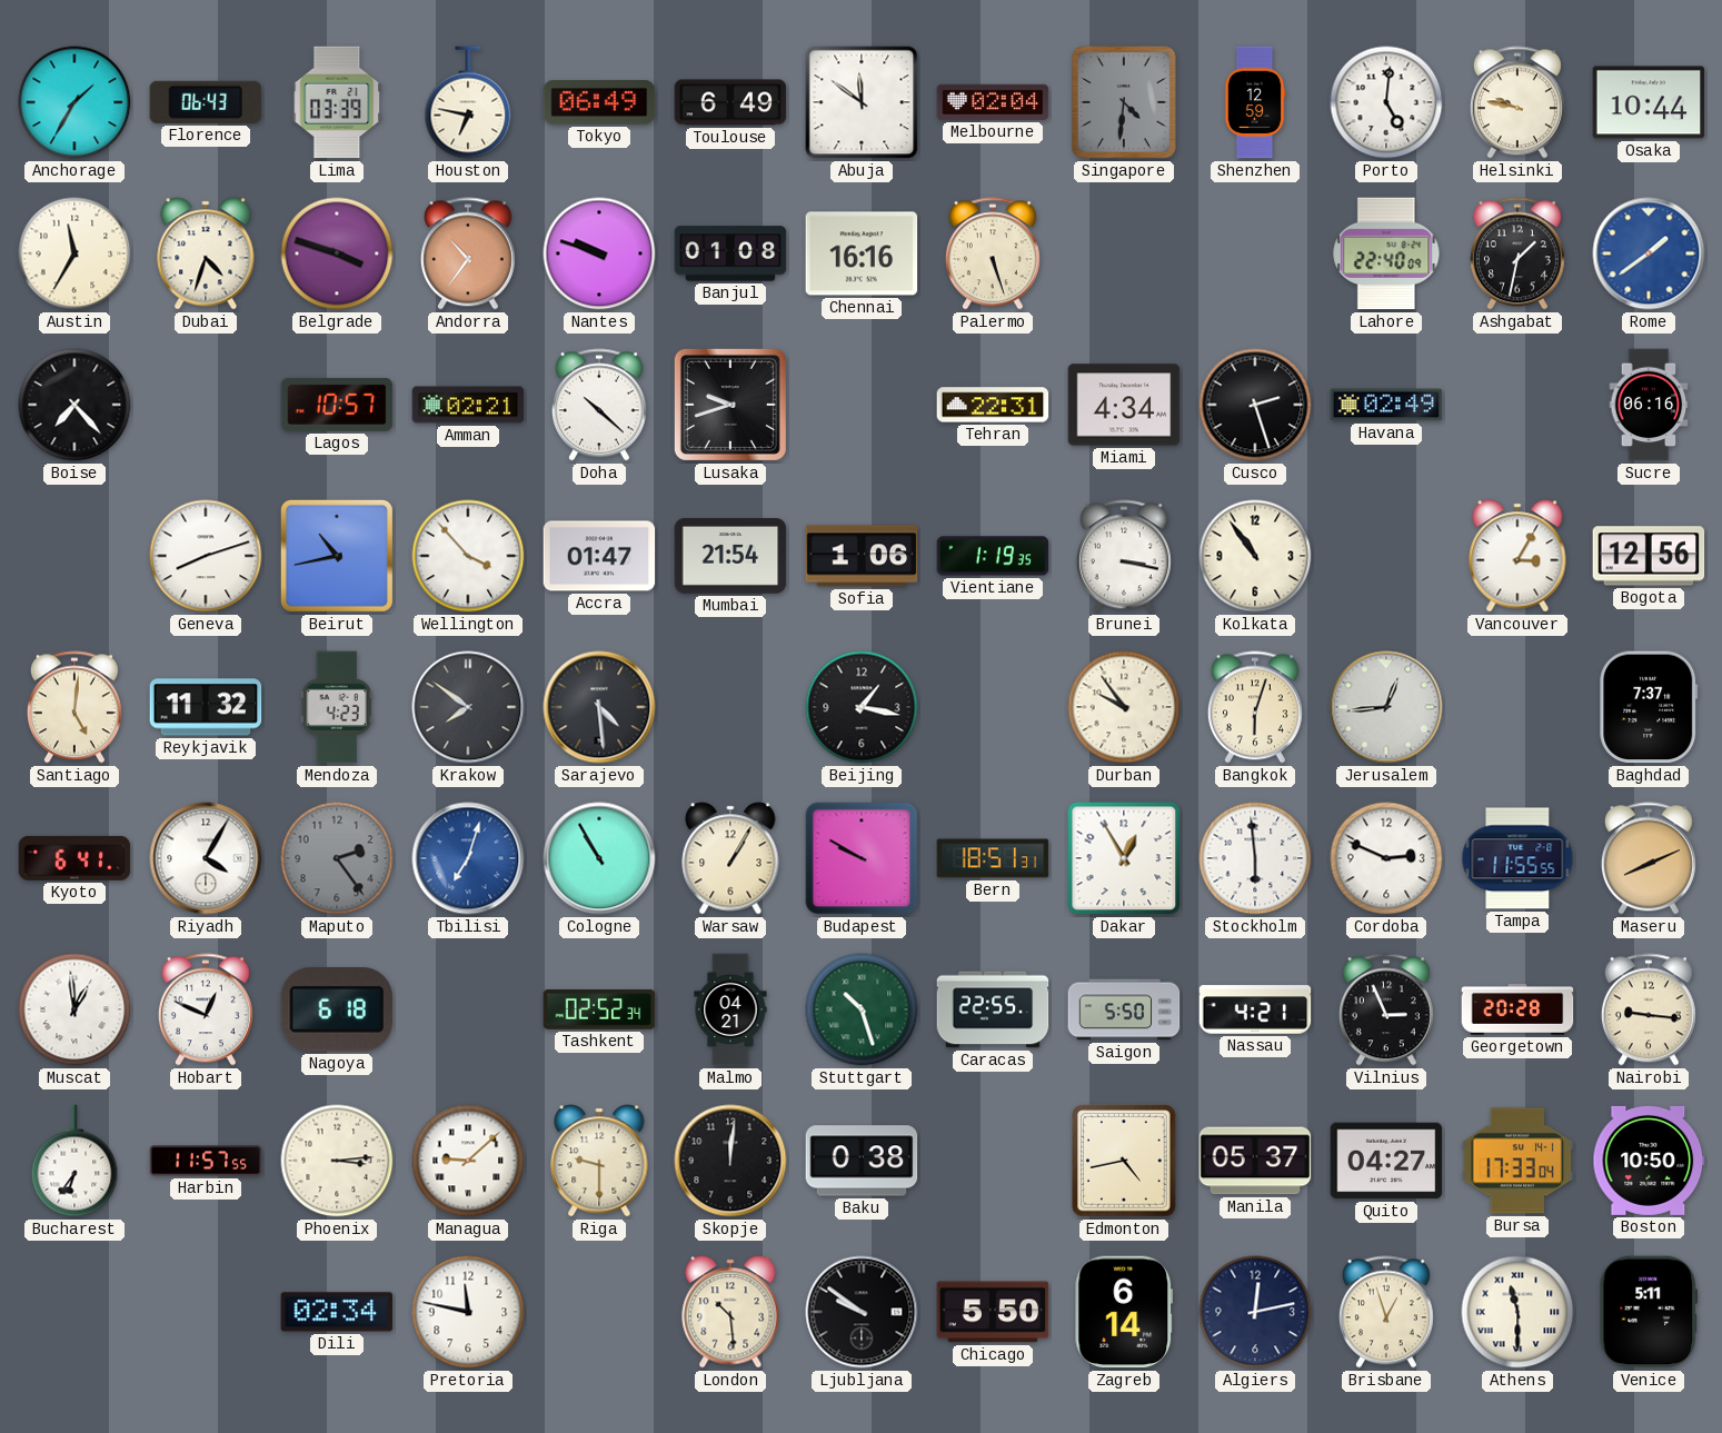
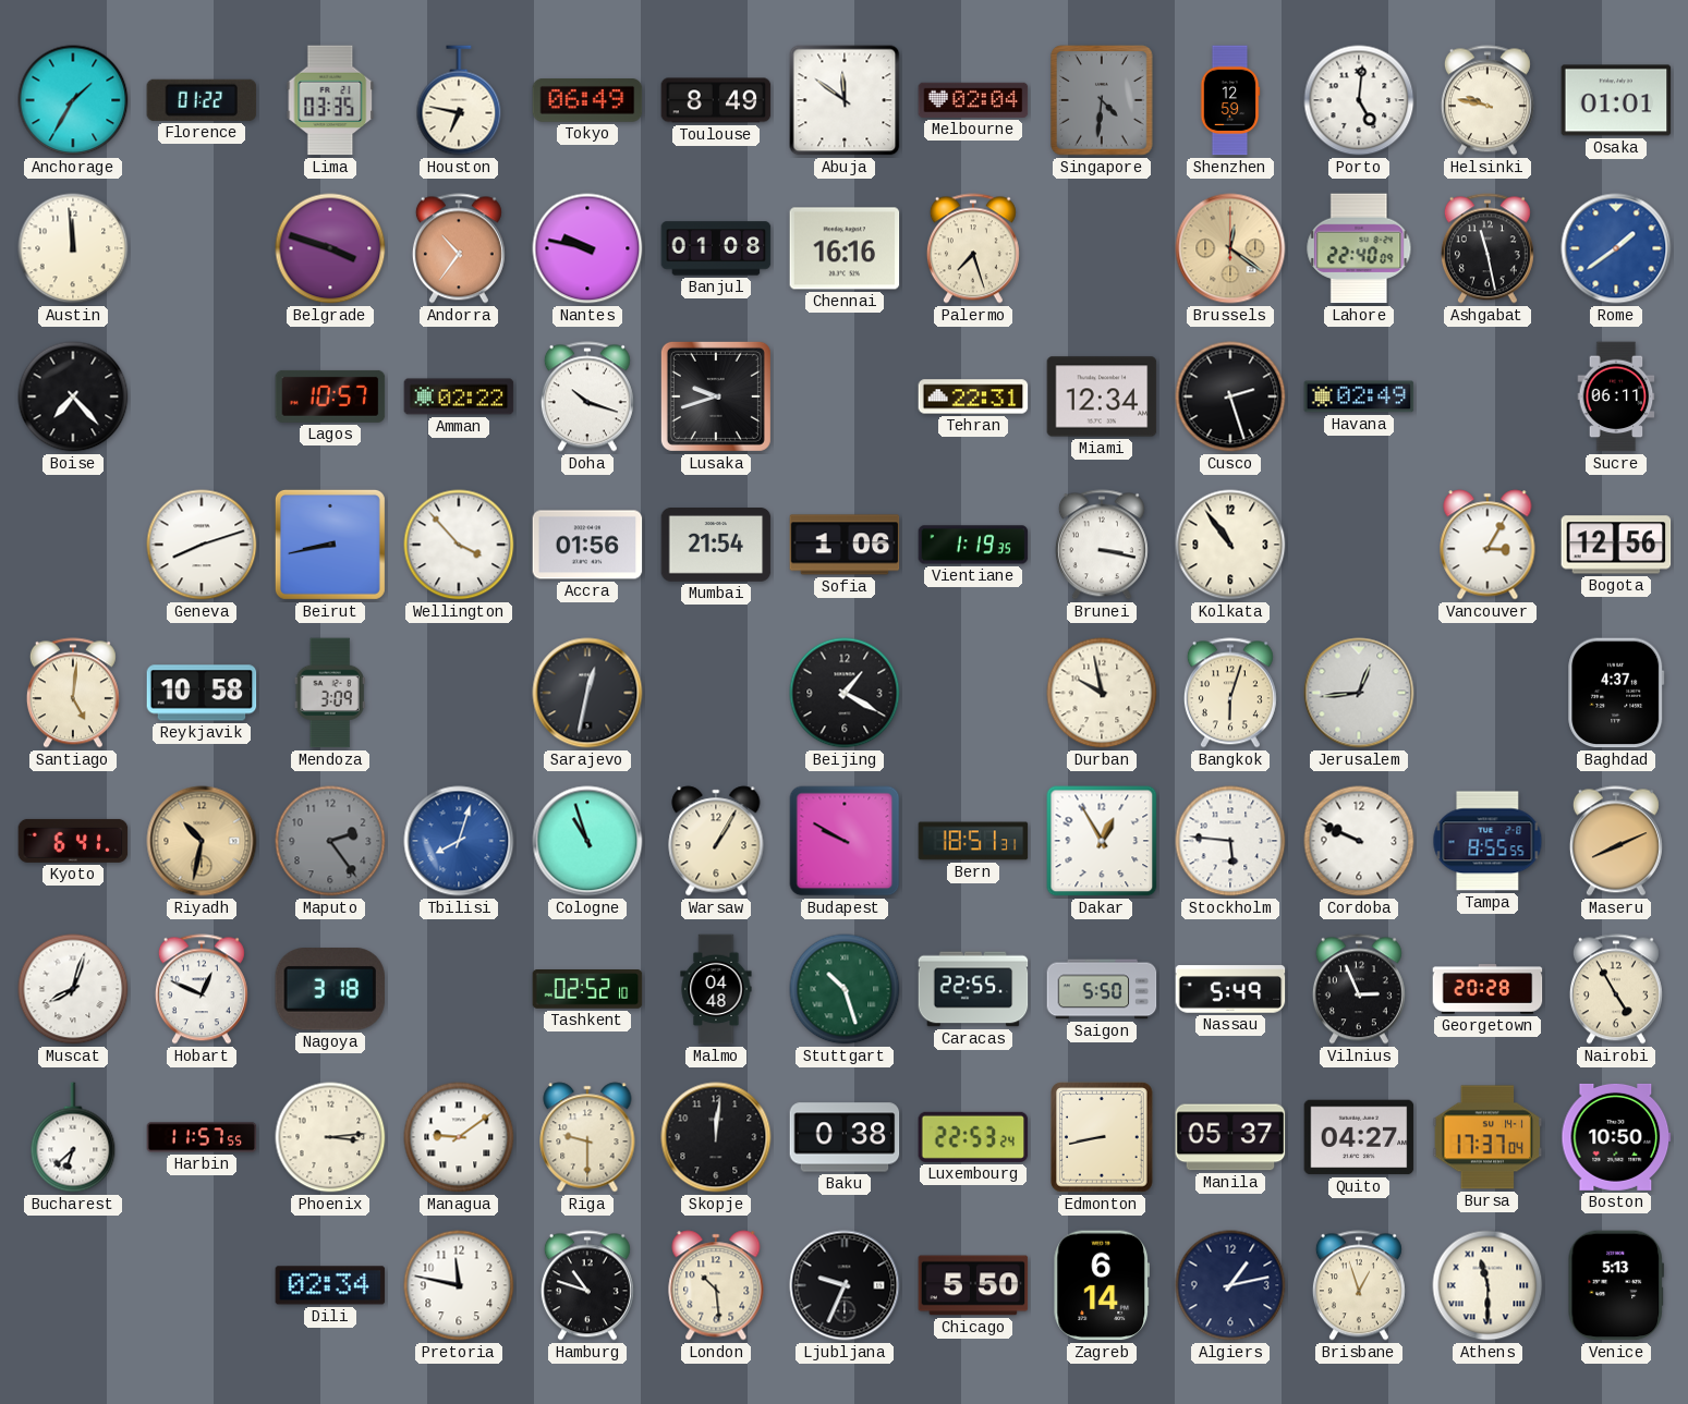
Florence: 06:43 -> 01:22 (202, 100)
Lima: 03:39 -> 03:35 (330, 100)
Toulouse: 6:49 -> 8:49 (716, 100)
Osaka: 10:44 -> 01:01 (1616, 100)
Austin: 11:35 -> 11:59 (73, 248)
Dubai: 4:33 -> none (206, 253)
Nantes: 9:48 -> 9:47 (587, 248)
Palermo: 5:27 -> 7:27 (973, 248)
Brussels: none -> 12:21 (1230, 248)
Ashgabat: 1:32 -> 11:28 (1487, 248)
Amman: 02:21 -> 02:22 (459, 396)
Doha: 10:22 -> 10:18 (587, 396)
Miami: 4:34 -> 12:34 (1102, 396)
Sucre: 06:16 -> 06:11 (1616, 396)
Beirut: 10:43 -> 8:43 (330, 545)
Accra: 01:47 -> 01:56 (587, 545)
Reykjavik: 11:32 -> 10:58 (202, 693)
Mendoza: 4:23 -> 3:09 (330, 693)
Krakow: 7:51 -> none (468, 707)
Sarajevo: 4:29 -> 12:32 (587, 693)
Beijing: 1:17 -> 1:20 (845, 693)
Durban: 9:54 -> 9:58 (1102, 693)
Baghdad: 7:37 -> 4:37 (1616, 693)
Riyadh: 4:05 -> 10:32 (202, 841)
Riyadh dial: white -> champagne (202, 841)
Tbilisi: 7:03 -> 8:03 (459, 841)
Cologne: 10:55 -> 10:57 (587, 841)
Stockholm: 5:59 -> 5:46 (1230, 841)
Cordoba: 2:49 -> 9:49 (1359, 841)
Tampa: 11:55 -> 8:55 (1487, 841)
Muscat: 12:59 -> 8:03 (73, 989)
Nagoya: 6:18 -> 3:18 (329, 989)
Tashkent: 02:52:34 -> 02:52:10 (587, 989)
Malmo: 04:21 -> 04:48 (716, 989)
Nassau: 4:21 -> 5:49 (1230, 989)
Nairobi: 9:16 -> 4:55 (1616, 989)
Bucharest: 6:36 -> 6:38 (73, 1137)
Managua: 9:08 -> 9:09 (459, 1137)
Luxembourg: none -> 22:53 (973, 1137)
Edmonton: 4:43 -> 8:43 (1102, 1137)
Bursa: 17:33 -> 17:37 (1487, 1137)
Hamburg: none -> 10:48 (587, 1285)
Ljubljana: 9:51 -> 9:34 (845, 1285)
Algiers: 12:13 -> 1:13 (1230, 1285)
Venice: 5:11 -> 5:13 (1615, 1285)
